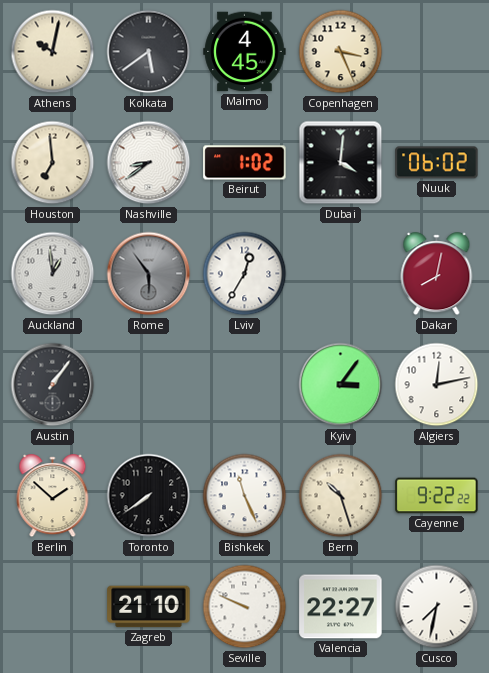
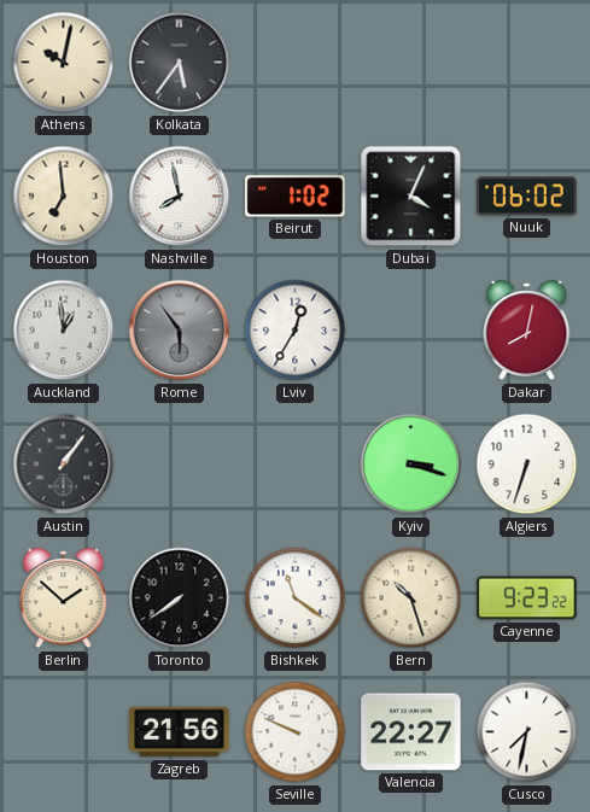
Kolkata: 5:39 -> 5:36 (180, 63)
Malmo: 4:45 -> none (245, 52)
Copenhagen: 3:26 -> none (341, 52)
Nashville: 8:39 -> 7:58 (180, 197)
Dubai: 4:01 -> 4:04 (411, 197)
Kyiv: 3:06 -> 3:18 (411, 465)
Algiers: 12:13 -> 6:33 (527, 465)
Bishkek: 11:26 -> 11:21 (296, 598)
Cayenne: 9:22 -> 9:23 (527, 598)
Zagreb: 21:10 -> 21:56 (180, 732)
